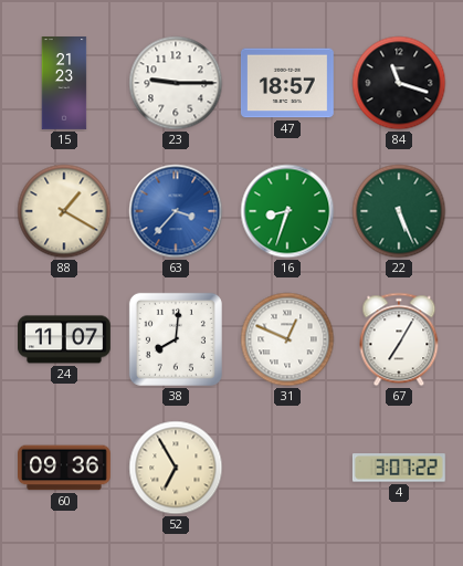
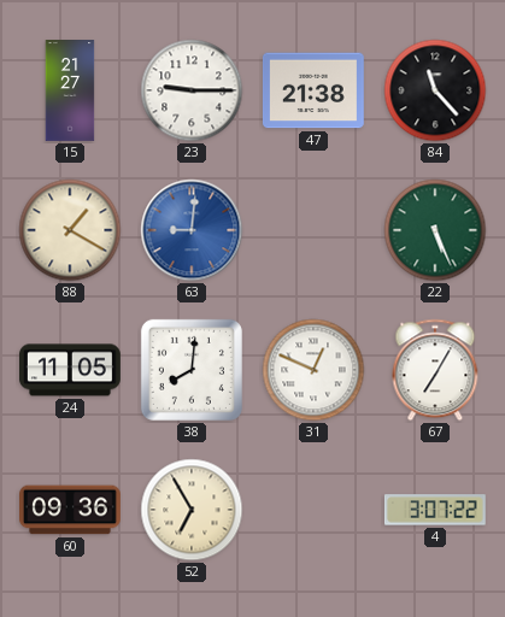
15: 21:23 -> 21:27 (70, 92)
47: 18:57 -> 21:38 (313, 90)
84: 11:18 -> 11:23 (435, 90)
63: 3:37 -> 9:01 (192, 230)
16: 8:33 -> none (287, 211)
24: 11:07 -> 11:05 (71, 370)
